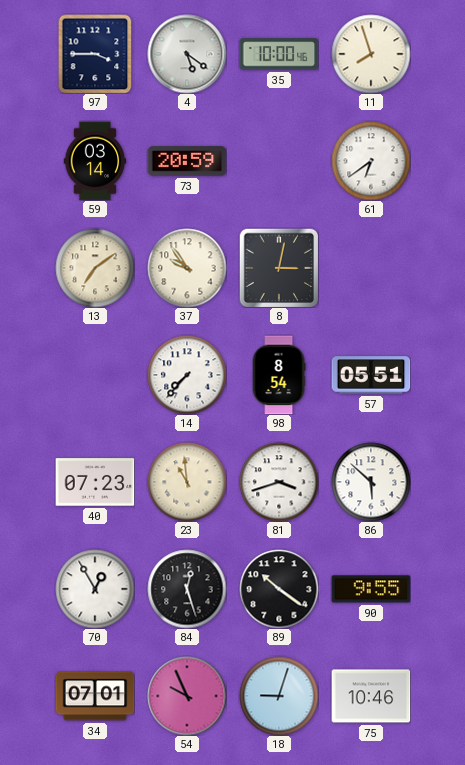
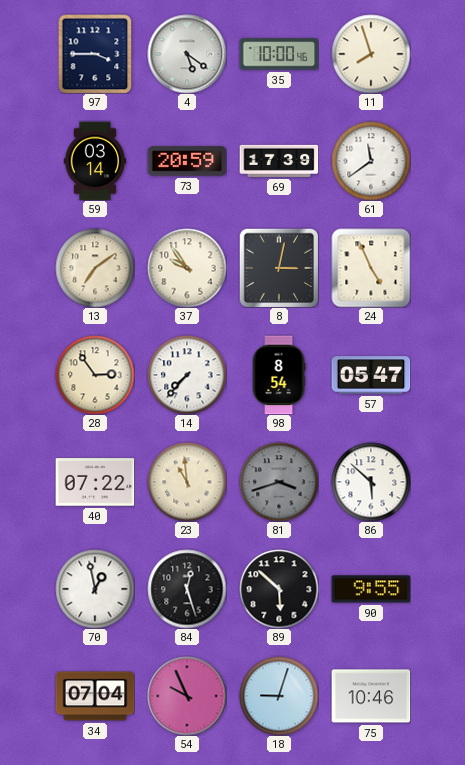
69: none -> 17:39 (279, 161)
61: 6:39 -> 11:39 (371, 161)
24: none -> 4:56 (371, 268)
28: none -> 2:54 (95, 375)
57: 05:51 -> 05:47 (371, 375)
40: 07:23 -> 07:22 (95, 482)
81 dial: white -> grey (279, 482)
70: 12:55 -> 12:58 (95, 589)
89: 10:21 -> 5:52 (279, 589)
34: 07:01 -> 07:04 (95, 696)
